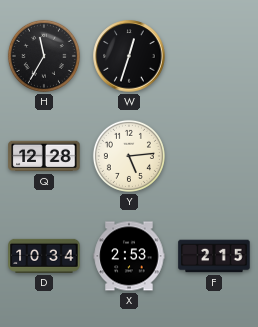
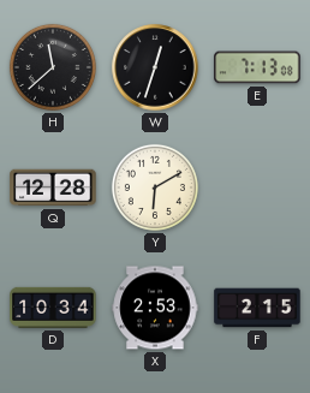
H: 11:35 -> 11:38 (53, 67)
E: none -> 7:13 (257, 67)
Y: 5:14 -> 6:10 (155, 187)
